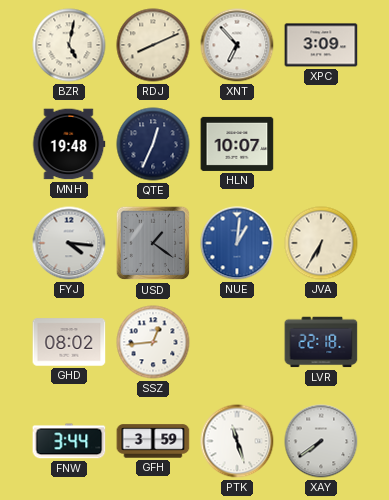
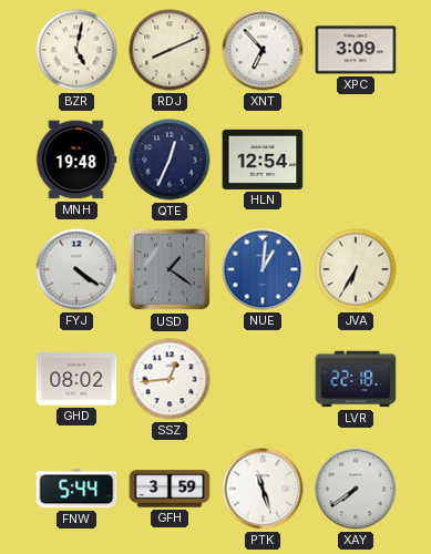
HLN: 10:07 -> 12:54 (263, 160)
FYJ: 4:16 -> 4:21 (76, 269)
FNW: 3:44 -> 5:44 (76, 489)
